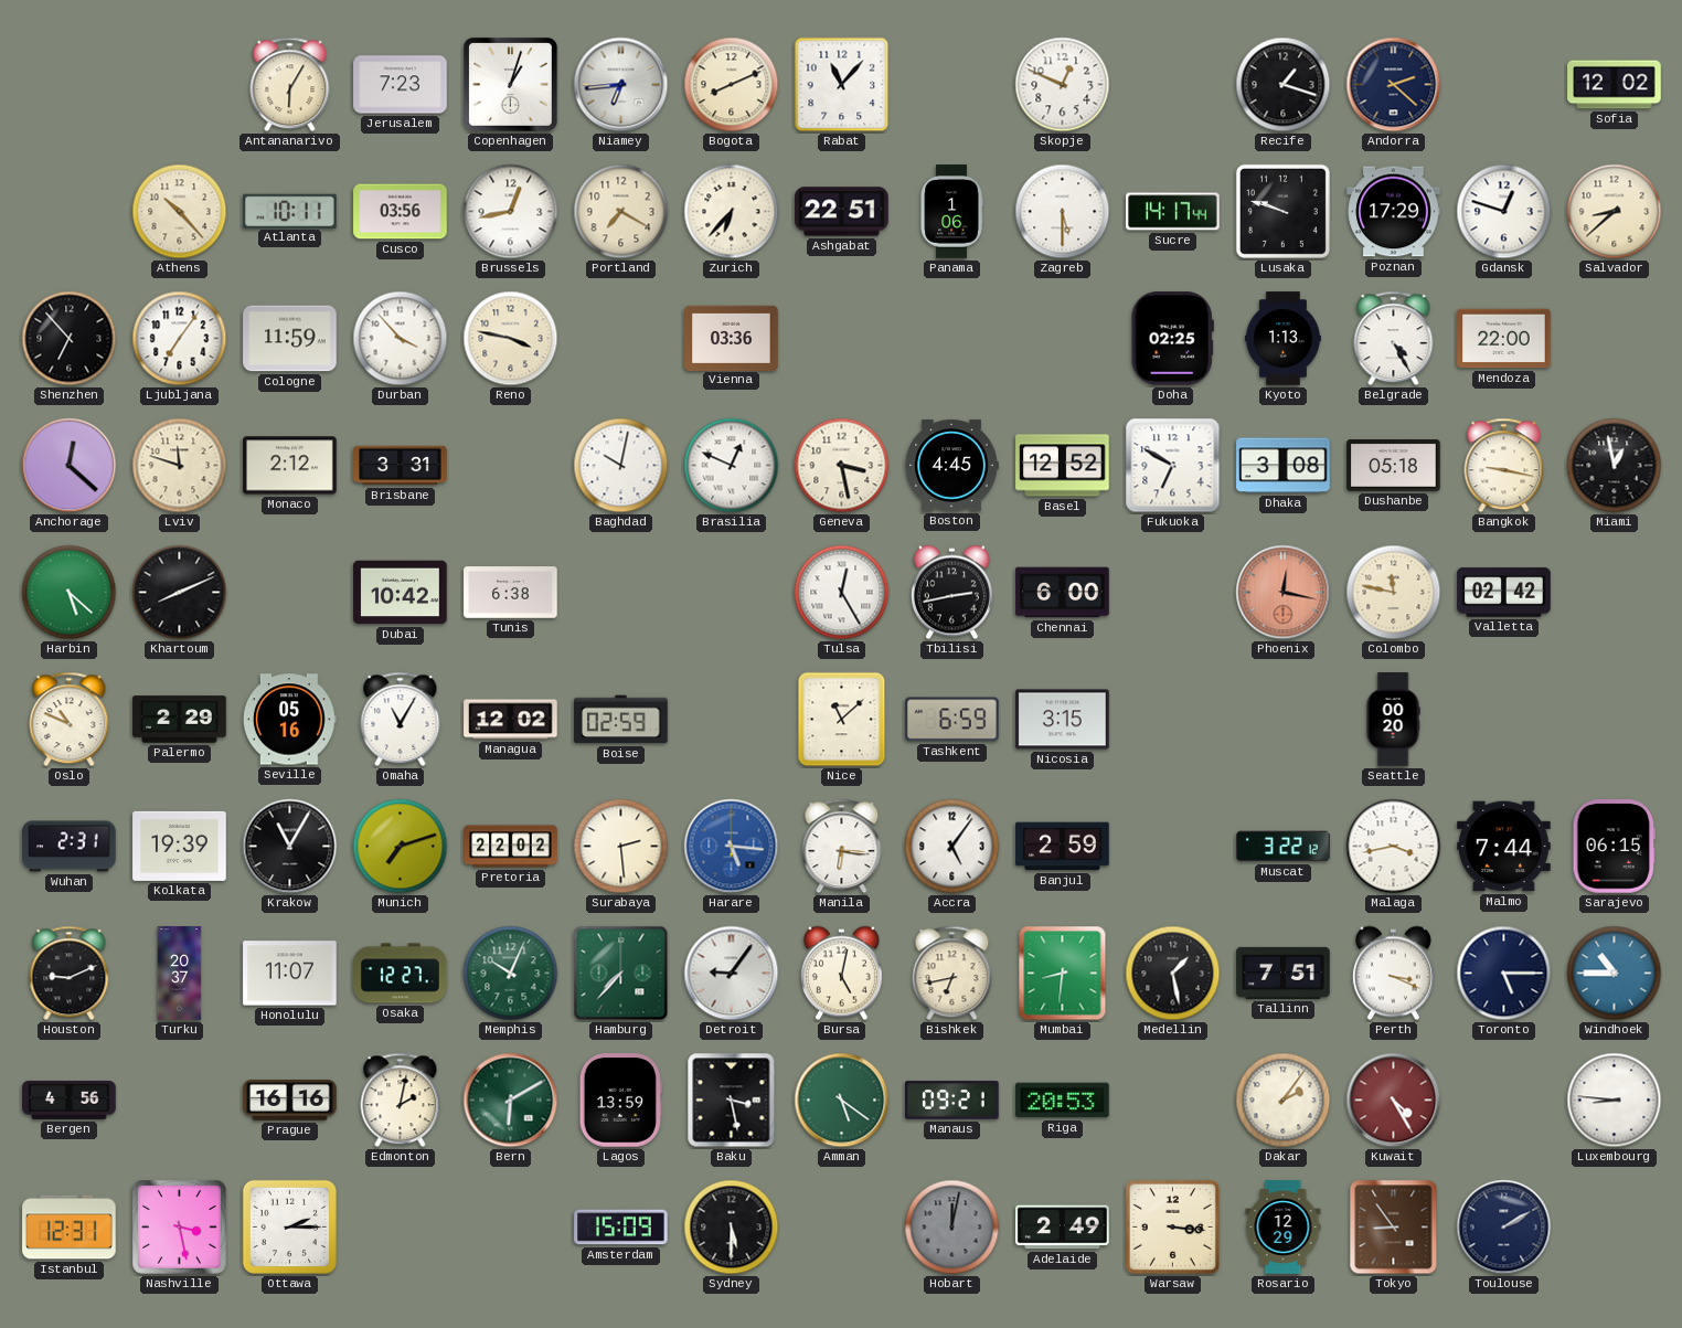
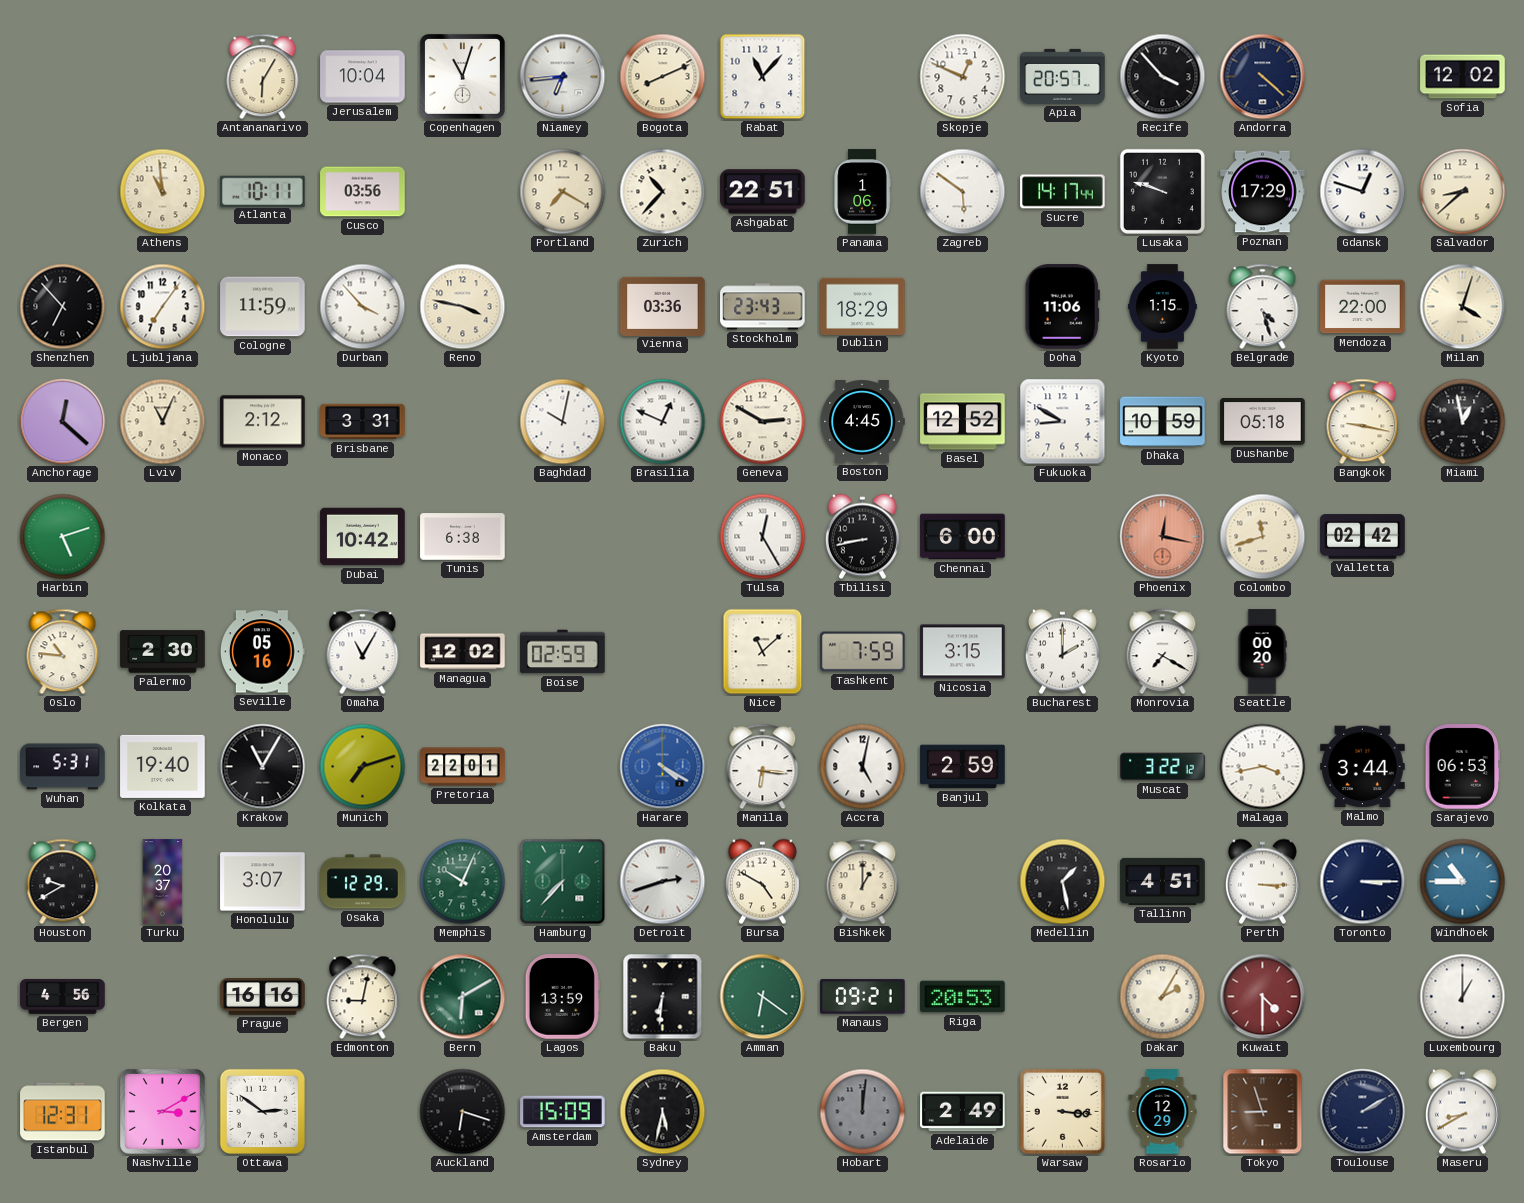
Jerusalem: 7:23 -> 10:04 (363, 77)
Copenhagen: 1:03 -> 11:03 (463, 77)
Apia: none -> 20:57 (1063, 76)
Recife: 1:18 -> 3:53 (1163, 77)
Andorra: 2:22 -> 4:22 (1263, 77)
Athens: 10:23 -> 10:59 (163, 192)
Brussels: 12:43 -> none (511, 212)
Zurich: 6:37 -> 10:37 (663, 192)
Zagreb: 5:30 -> 5:51 (963, 192)
Stockholm: none -> 23:43 (763, 307)
Dublin: none -> 18:29 (863, 306)
Doha: 02:25 -> 11:06 (1062, 307)
Kyoto: 1:13 -> 1:15 (1162, 307)
Belgrade: 4:25 -> 4:27 (1263, 307)
Milan: none -> 4:03 (1463, 307)
Lviv: 11:48 -> 11:04 (163, 422)
Geneva: 3:28 -> 2:50 (763, 422)
Fukuoka: 6:50 -> 8:50 (1063, 422)
Dhaka: 3:08 -> 10:59 (1163, 422)
Harbin: 5:22 -> 5:12 (63, 537)
Khartoum: 8:11 -> none (180, 593)
Tbilisi: 2:43 -> 8:43 (862, 537)
Colombo: 11:47 -> 11:42 (1263, 537)
Oslo: 10:49 -> 10:46 (63, 652)
Palermo: 2:29 -> 2:30 (163, 652)
Tashkent: 6:59 -> 7:59 (863, 652)
Bucharest: none -> 2:00 (1062, 652)
Monrovia: none -> 7:20 (1163, 652)
Wuhan: 2:31 -> 5:31 (63, 767)
Kolkata: 19:39 -> 19:40 (163, 766)
Pretoria: 22:02 -> 22:01 (463, 767)
Surabaya: 2:29 -> none (621, 847)
Harare: 5:16 -> 4:20 (663, 767)
Accra: 5:06 -> 5:02 (863, 767)
Malmo: 7:44 -> 3:44 (1363, 767)
Sarajevo: 06:15 -> 06:53 (1463, 767)
Houston: 9:11 -> 9:40 (63, 882)
Honolulu: 11:07 -> 3:07 (263, 882)
Osaka: 12:27 -> 12:29 (363, 882)
Detroit: 9:06 -> 2:42 (663, 882)
Bursa: 5:02 -> 4:50 (762, 882)
Bishkek: 6:43 -> 1:00 (863, 882)
Mumbai: 8:31 -> none (1063, 974)
Tallinn: 7:51 -> 4:51 (1163, 881)
Perth: 3:19 -> 3:15 (1262, 882)
Toronto: 5:15 -> 3:15 (1363, 882)
Edmonton: 2:02 -> 9:02 (363, 997)
Baku: 3:28 -> 6:31 (663, 997)
Amman: 5:21 -> 6:21 (763, 997)
Dakar: 2:06 -> 2:05 (1163, 997)
Kuwait: 4:25 -> 4:30 (1263, 997)
Luxembourg: 8:46 -> 1:00 (1463, 997)
Nashville: 3:28 -> 3:10 (163, 1112)
Ottawa: 2:15 -> 2:51 (262, 1111)
Auckland: none -> 6:18 (463, 1112)
Sydney: 5:30 -> 5:32 (663, 1112)
Hobart: 12:02 -> 12:01 (863, 1112)
Tokyo: 8:54 -> 8:57 (1263, 1112)
Maseru: none -> 8:40 (1462, 1112)
